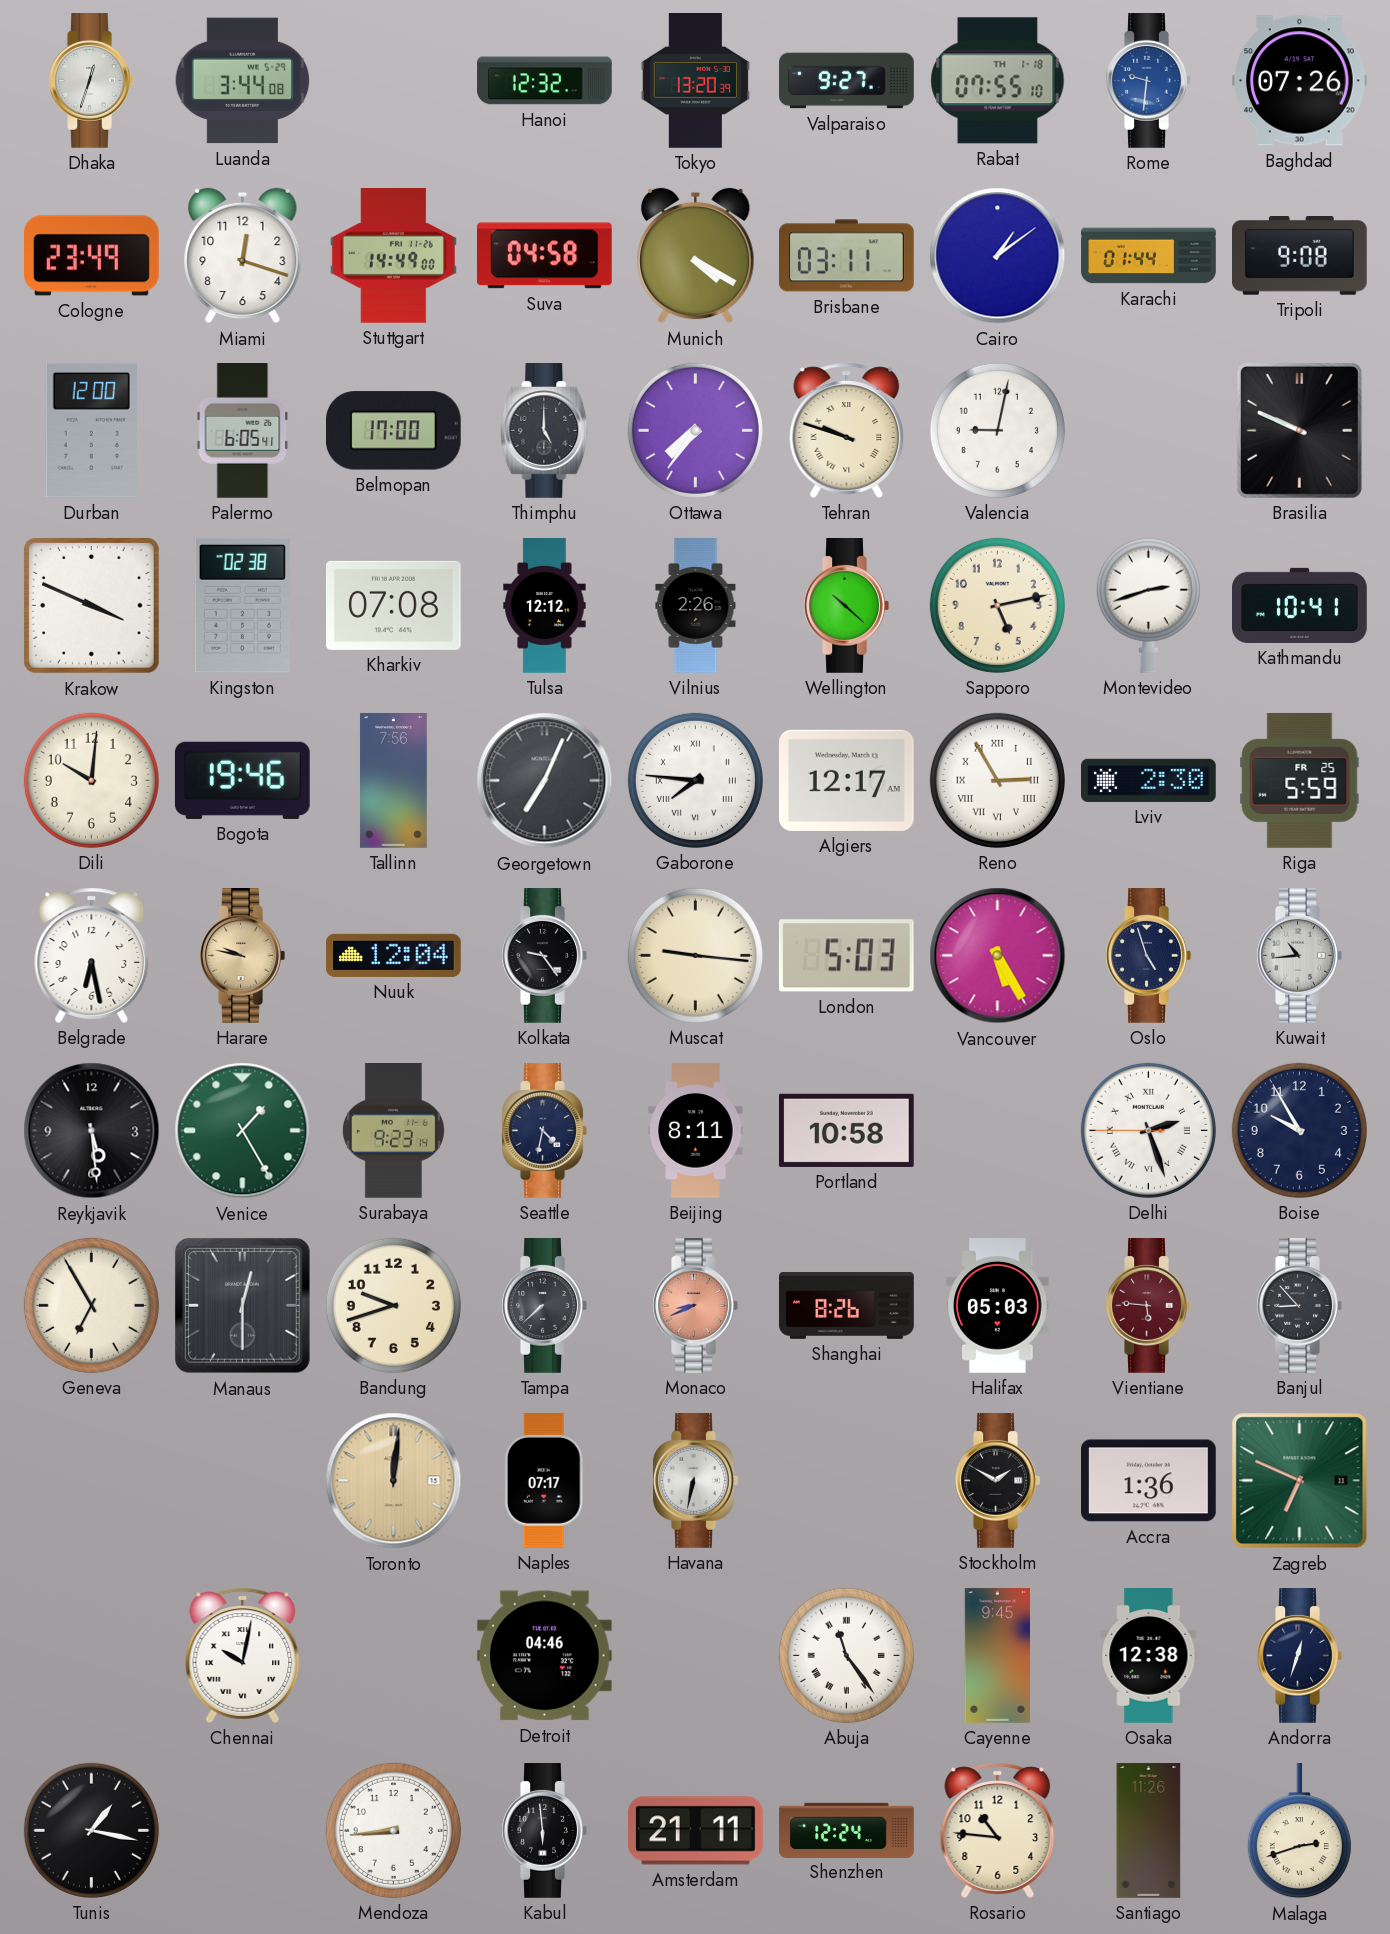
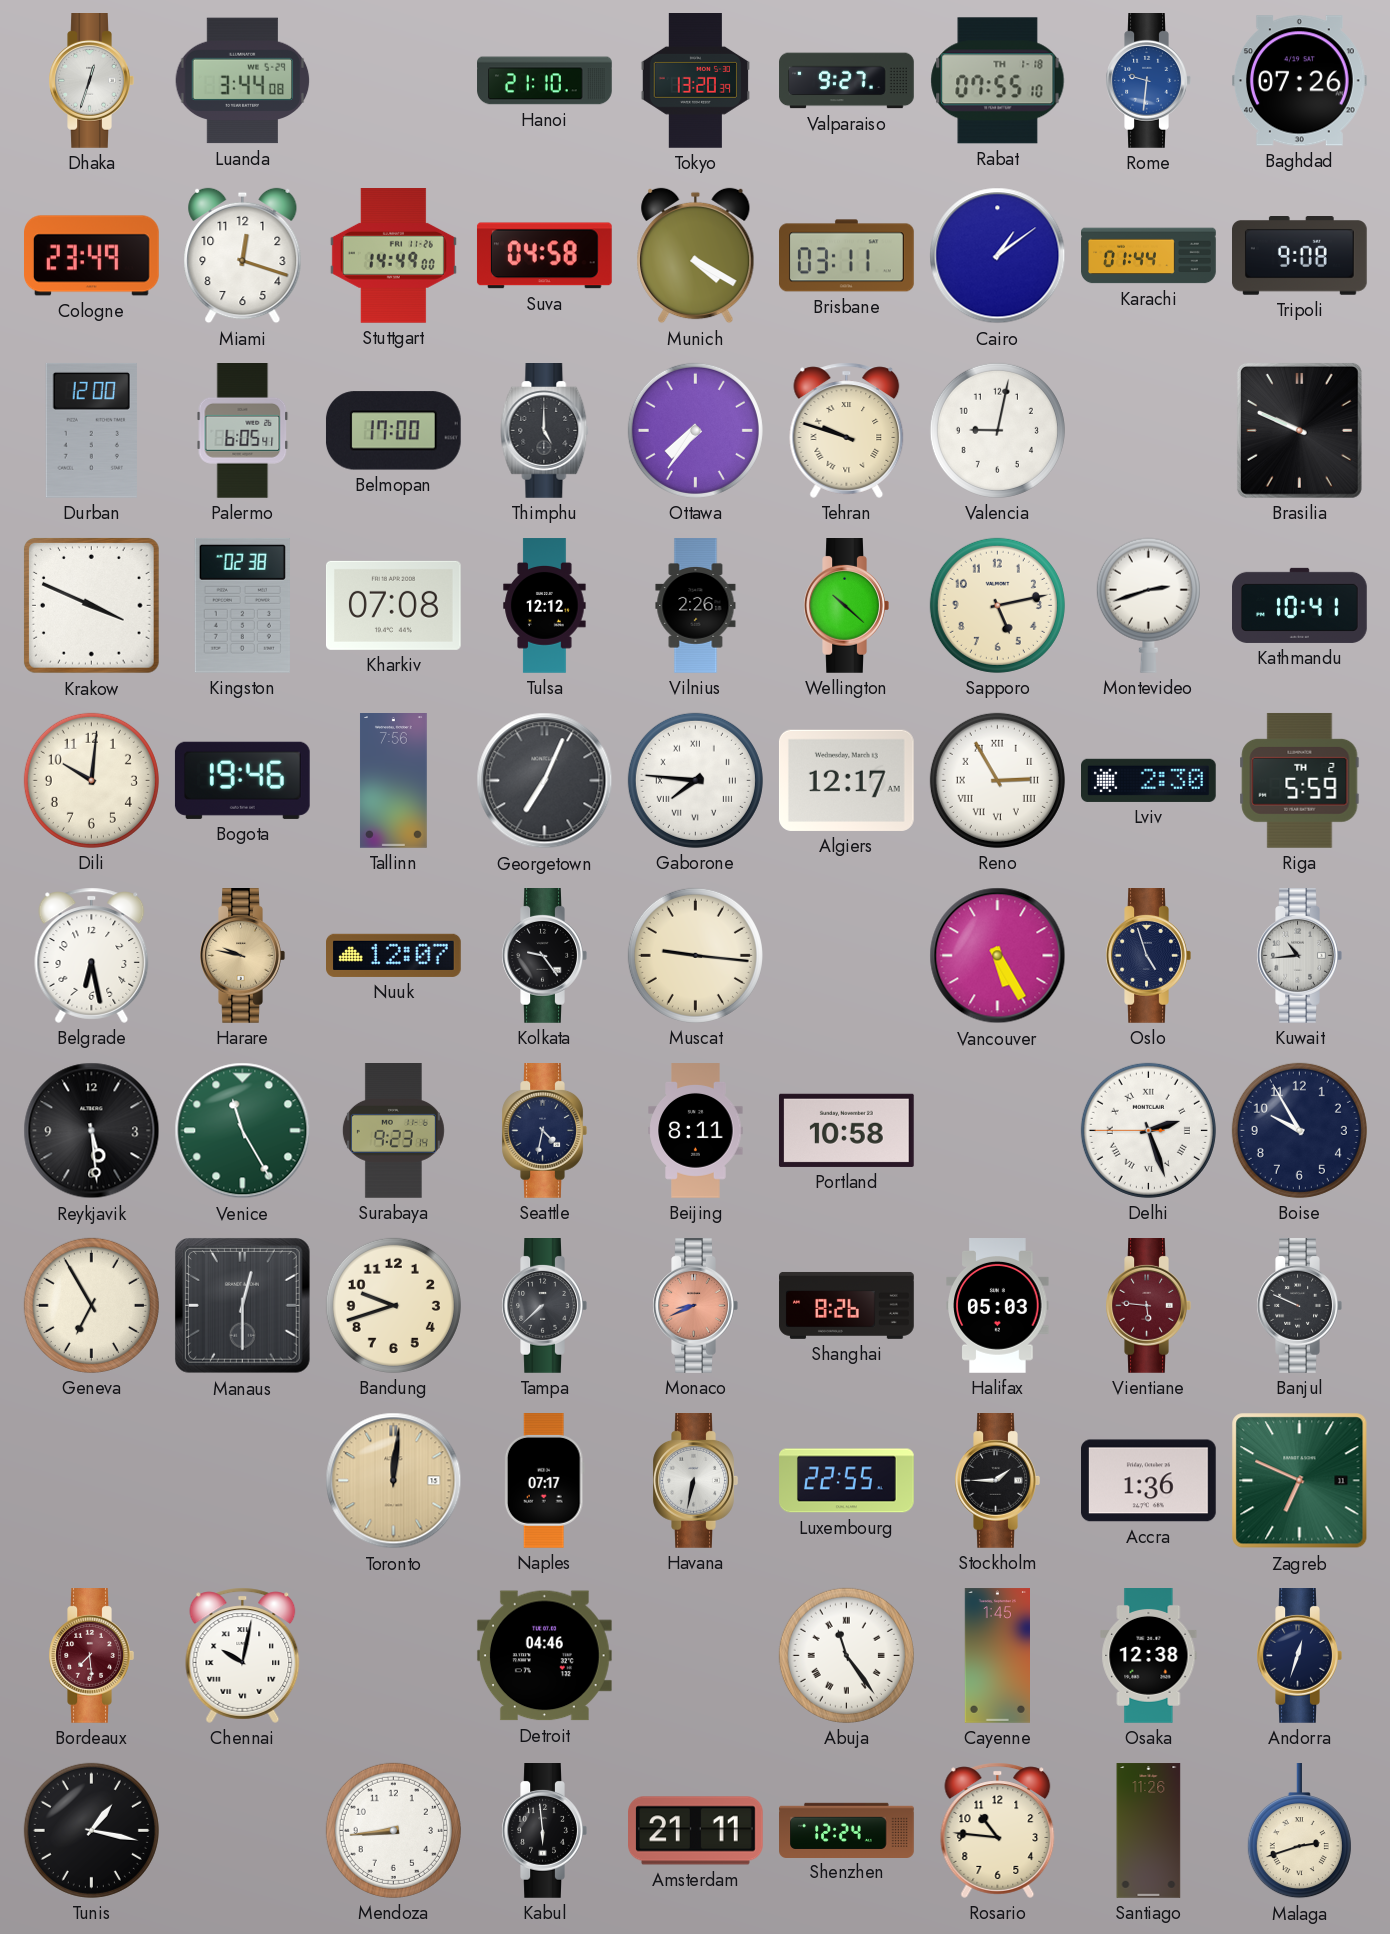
Hanoi: 12:32 -> 21:10 (545, 81)
Riga date: FR 25 -> TH 2 (1300, 780)
Nuuk: 12:04 -> 12:07 (394, 955)
London: 5:03 -> none (846, 956)
Venice: 1:25 -> 11:25 (243, 1131)
Banjul: 8:53 -> 9:49 (1299, 1306)
Luxembourg: none -> 22:55 (847, 1481)
Stockholm: 1:50 -> 1:45 (997, 1481)
Bordeaux: none -> 7:29 (91, 1656)
Cayenne: 9:45 -> 1:45 (997, 1656)
